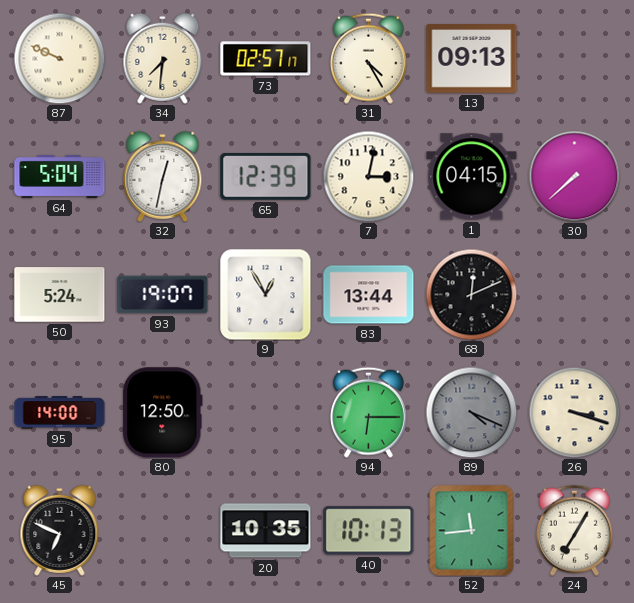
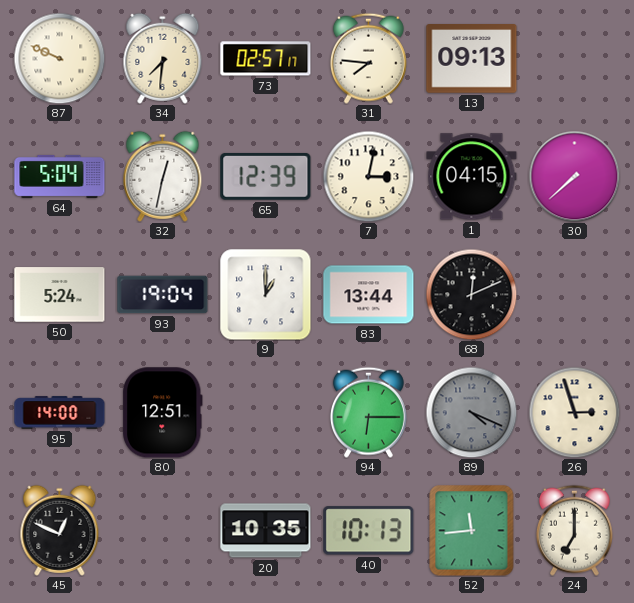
31: 4:25 -> 7:46 (368, 58)
93: 19:07 -> 19:04 (163, 295)
9: 12:55 -> 1:00 (266, 295)
80: 12:50 -> 12:51 (162, 413)
26: 3:18 -> 2:57 (574, 412)
45: 6:49 -> 12:49 (60, 530)
24: 7:05 -> 7:00 (574, 530)
